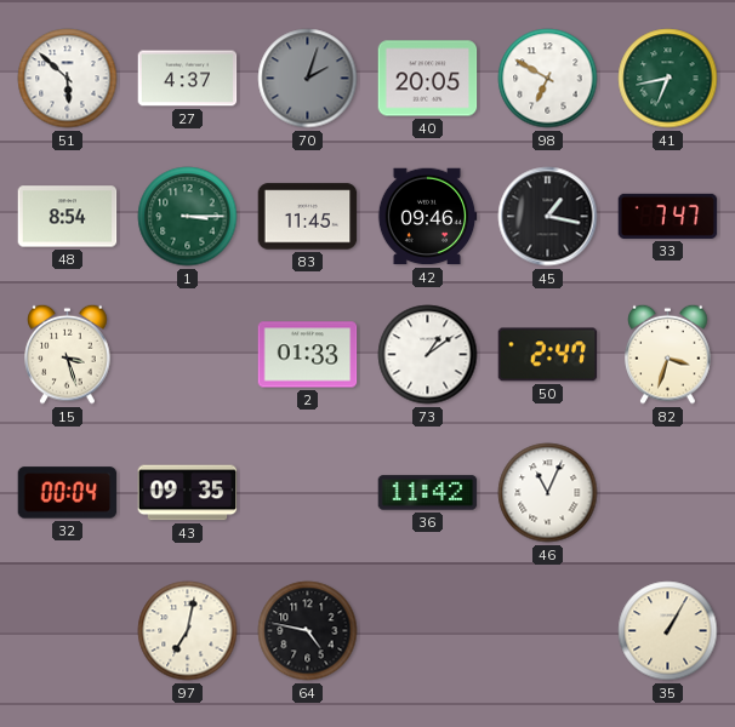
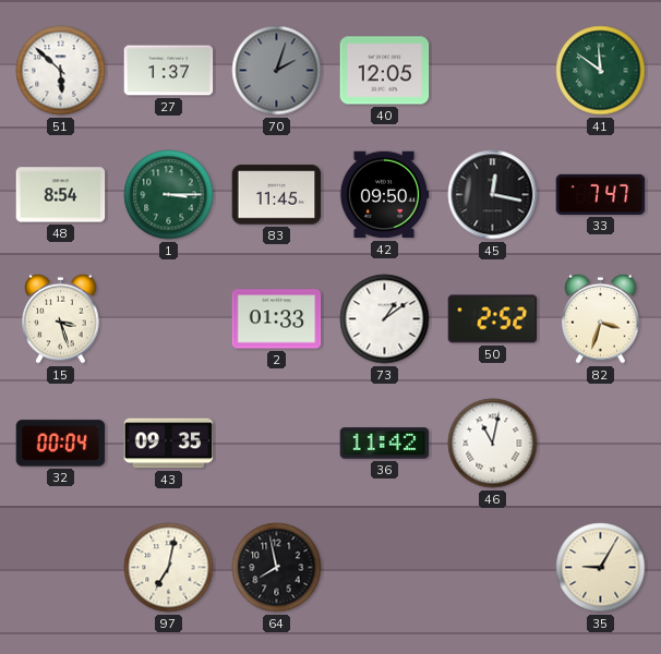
27: 4:37 -> 1:37 (169, 71)
40: 20:05 -> 12:05 (385, 71)
98: 6:50 -> none (548, 79)
41: 6:43 -> 11:51 (601, 71)
42: 09:46 -> 09:50 (384, 195)
45: 1:17 -> 12:17 (493, 195)
50: 2:47 -> 2:52 (493, 319)
46: 11:04 -> 11:02 (493, 444)
64: 4:47 -> 7:58 (277, 568)
35: 1:05 -> 9:05 (601, 568)
